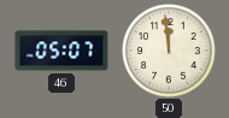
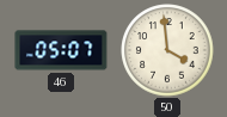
50: 11:59 -> 3:59 (167, 50)
